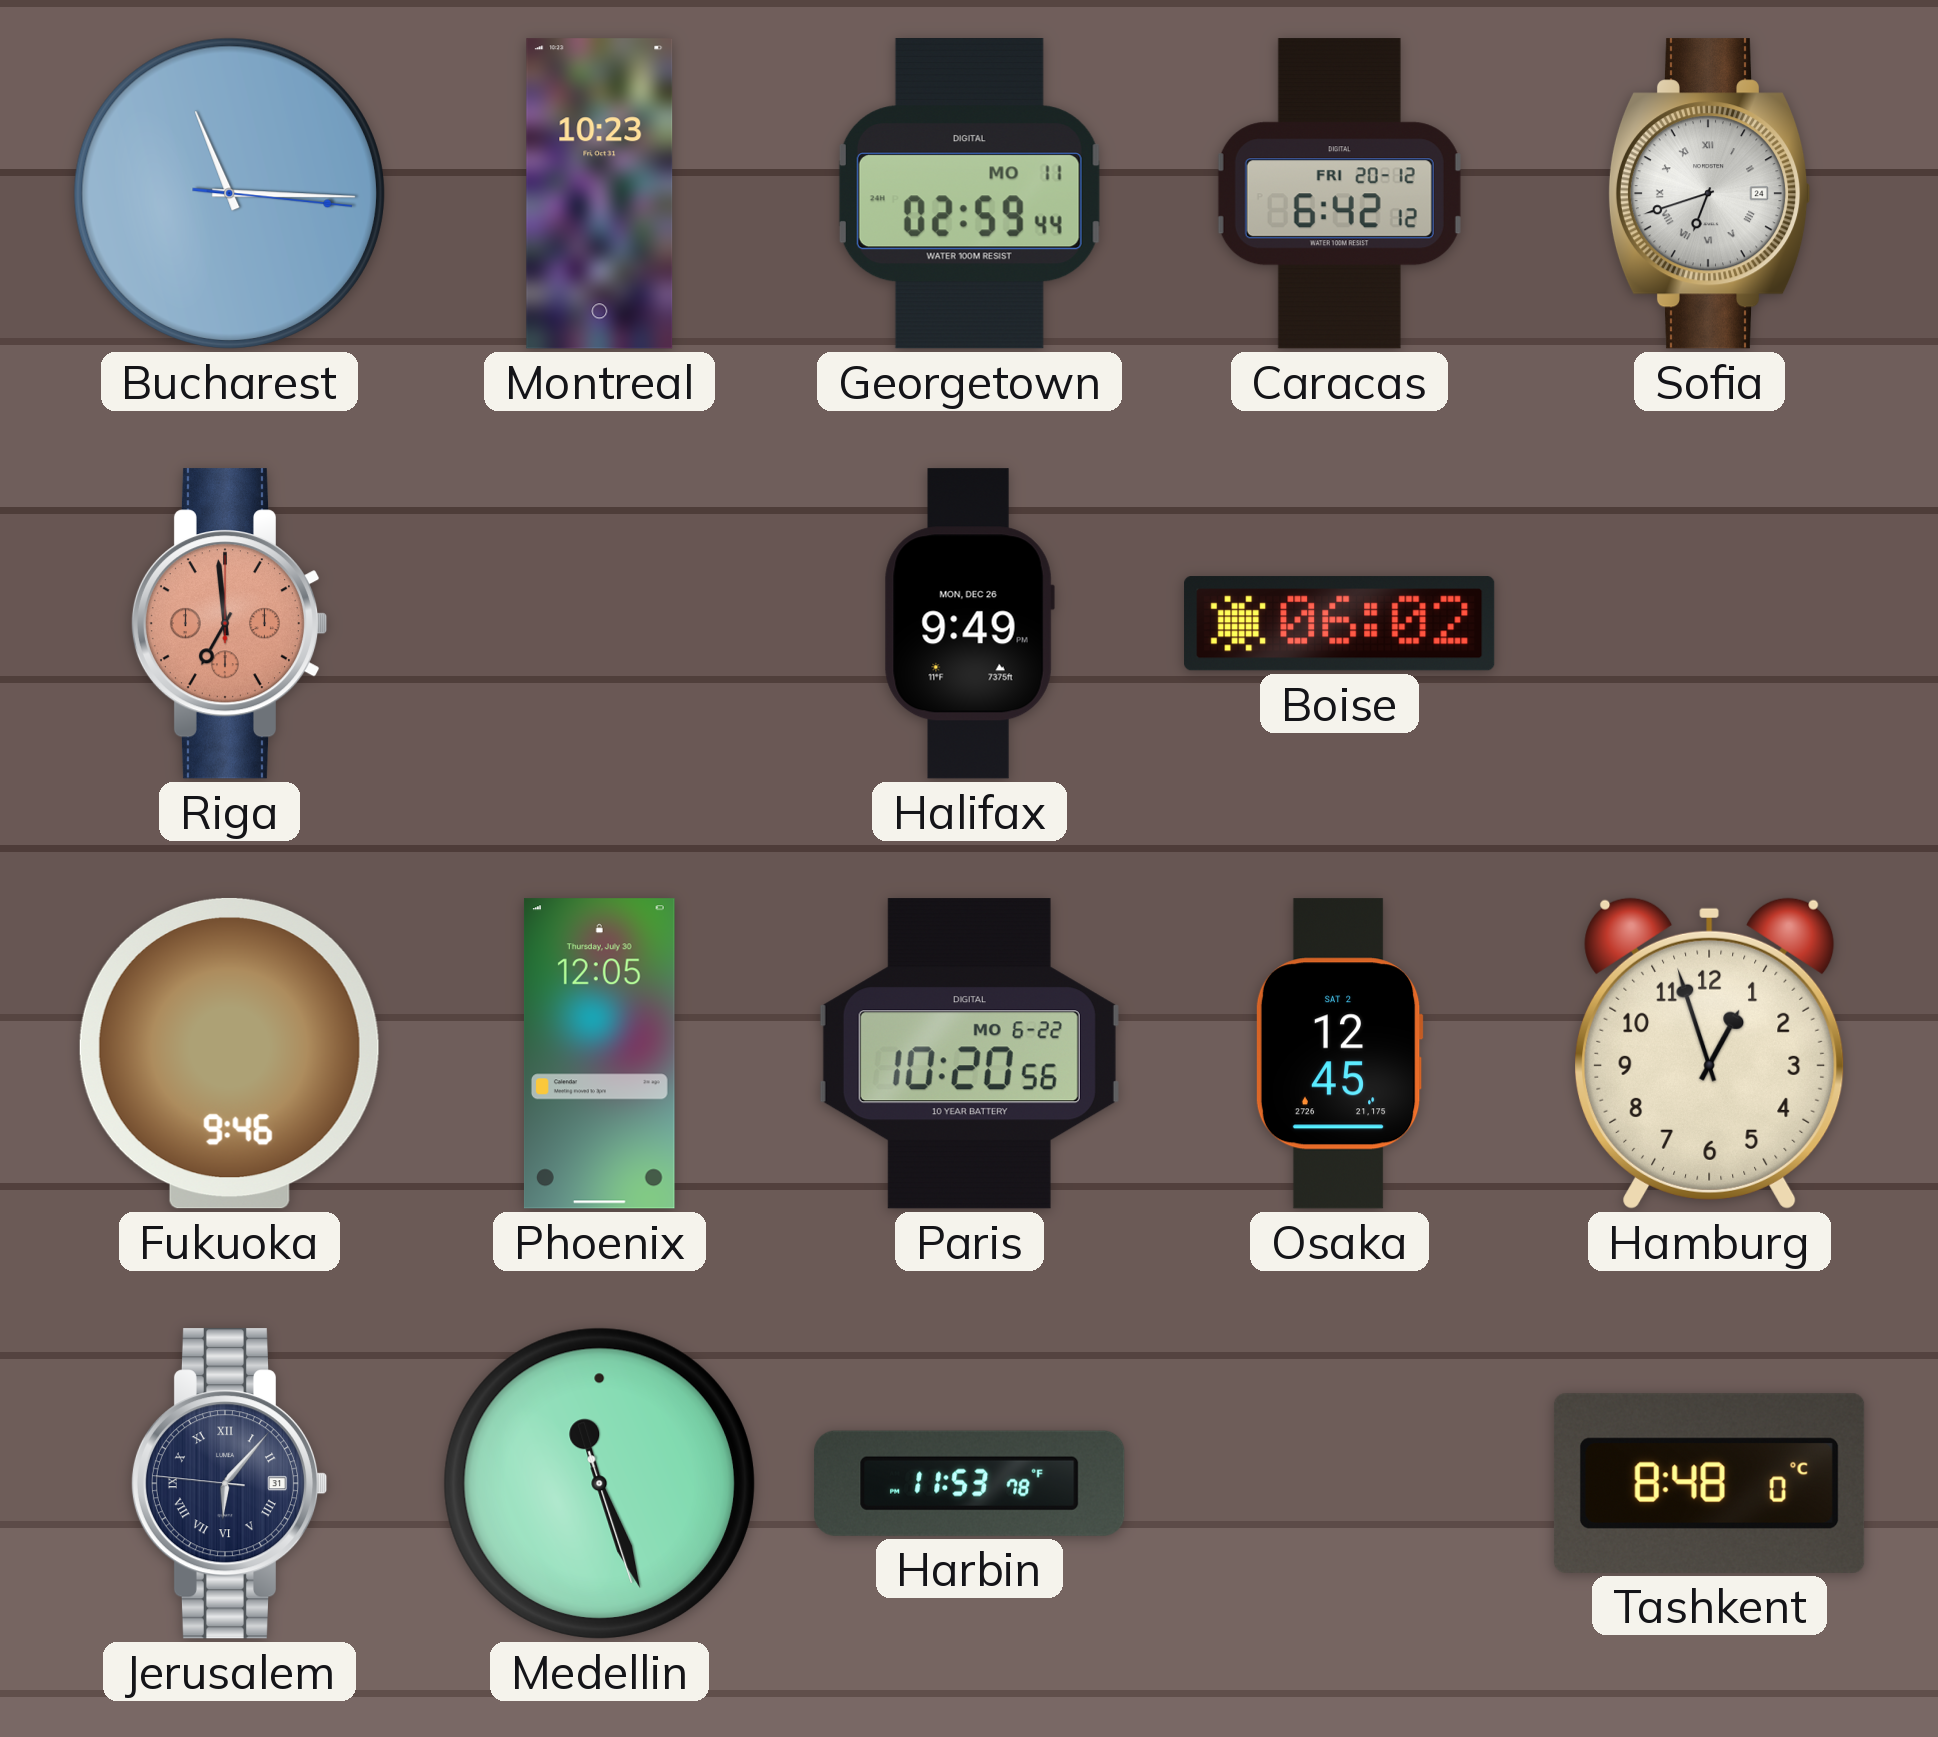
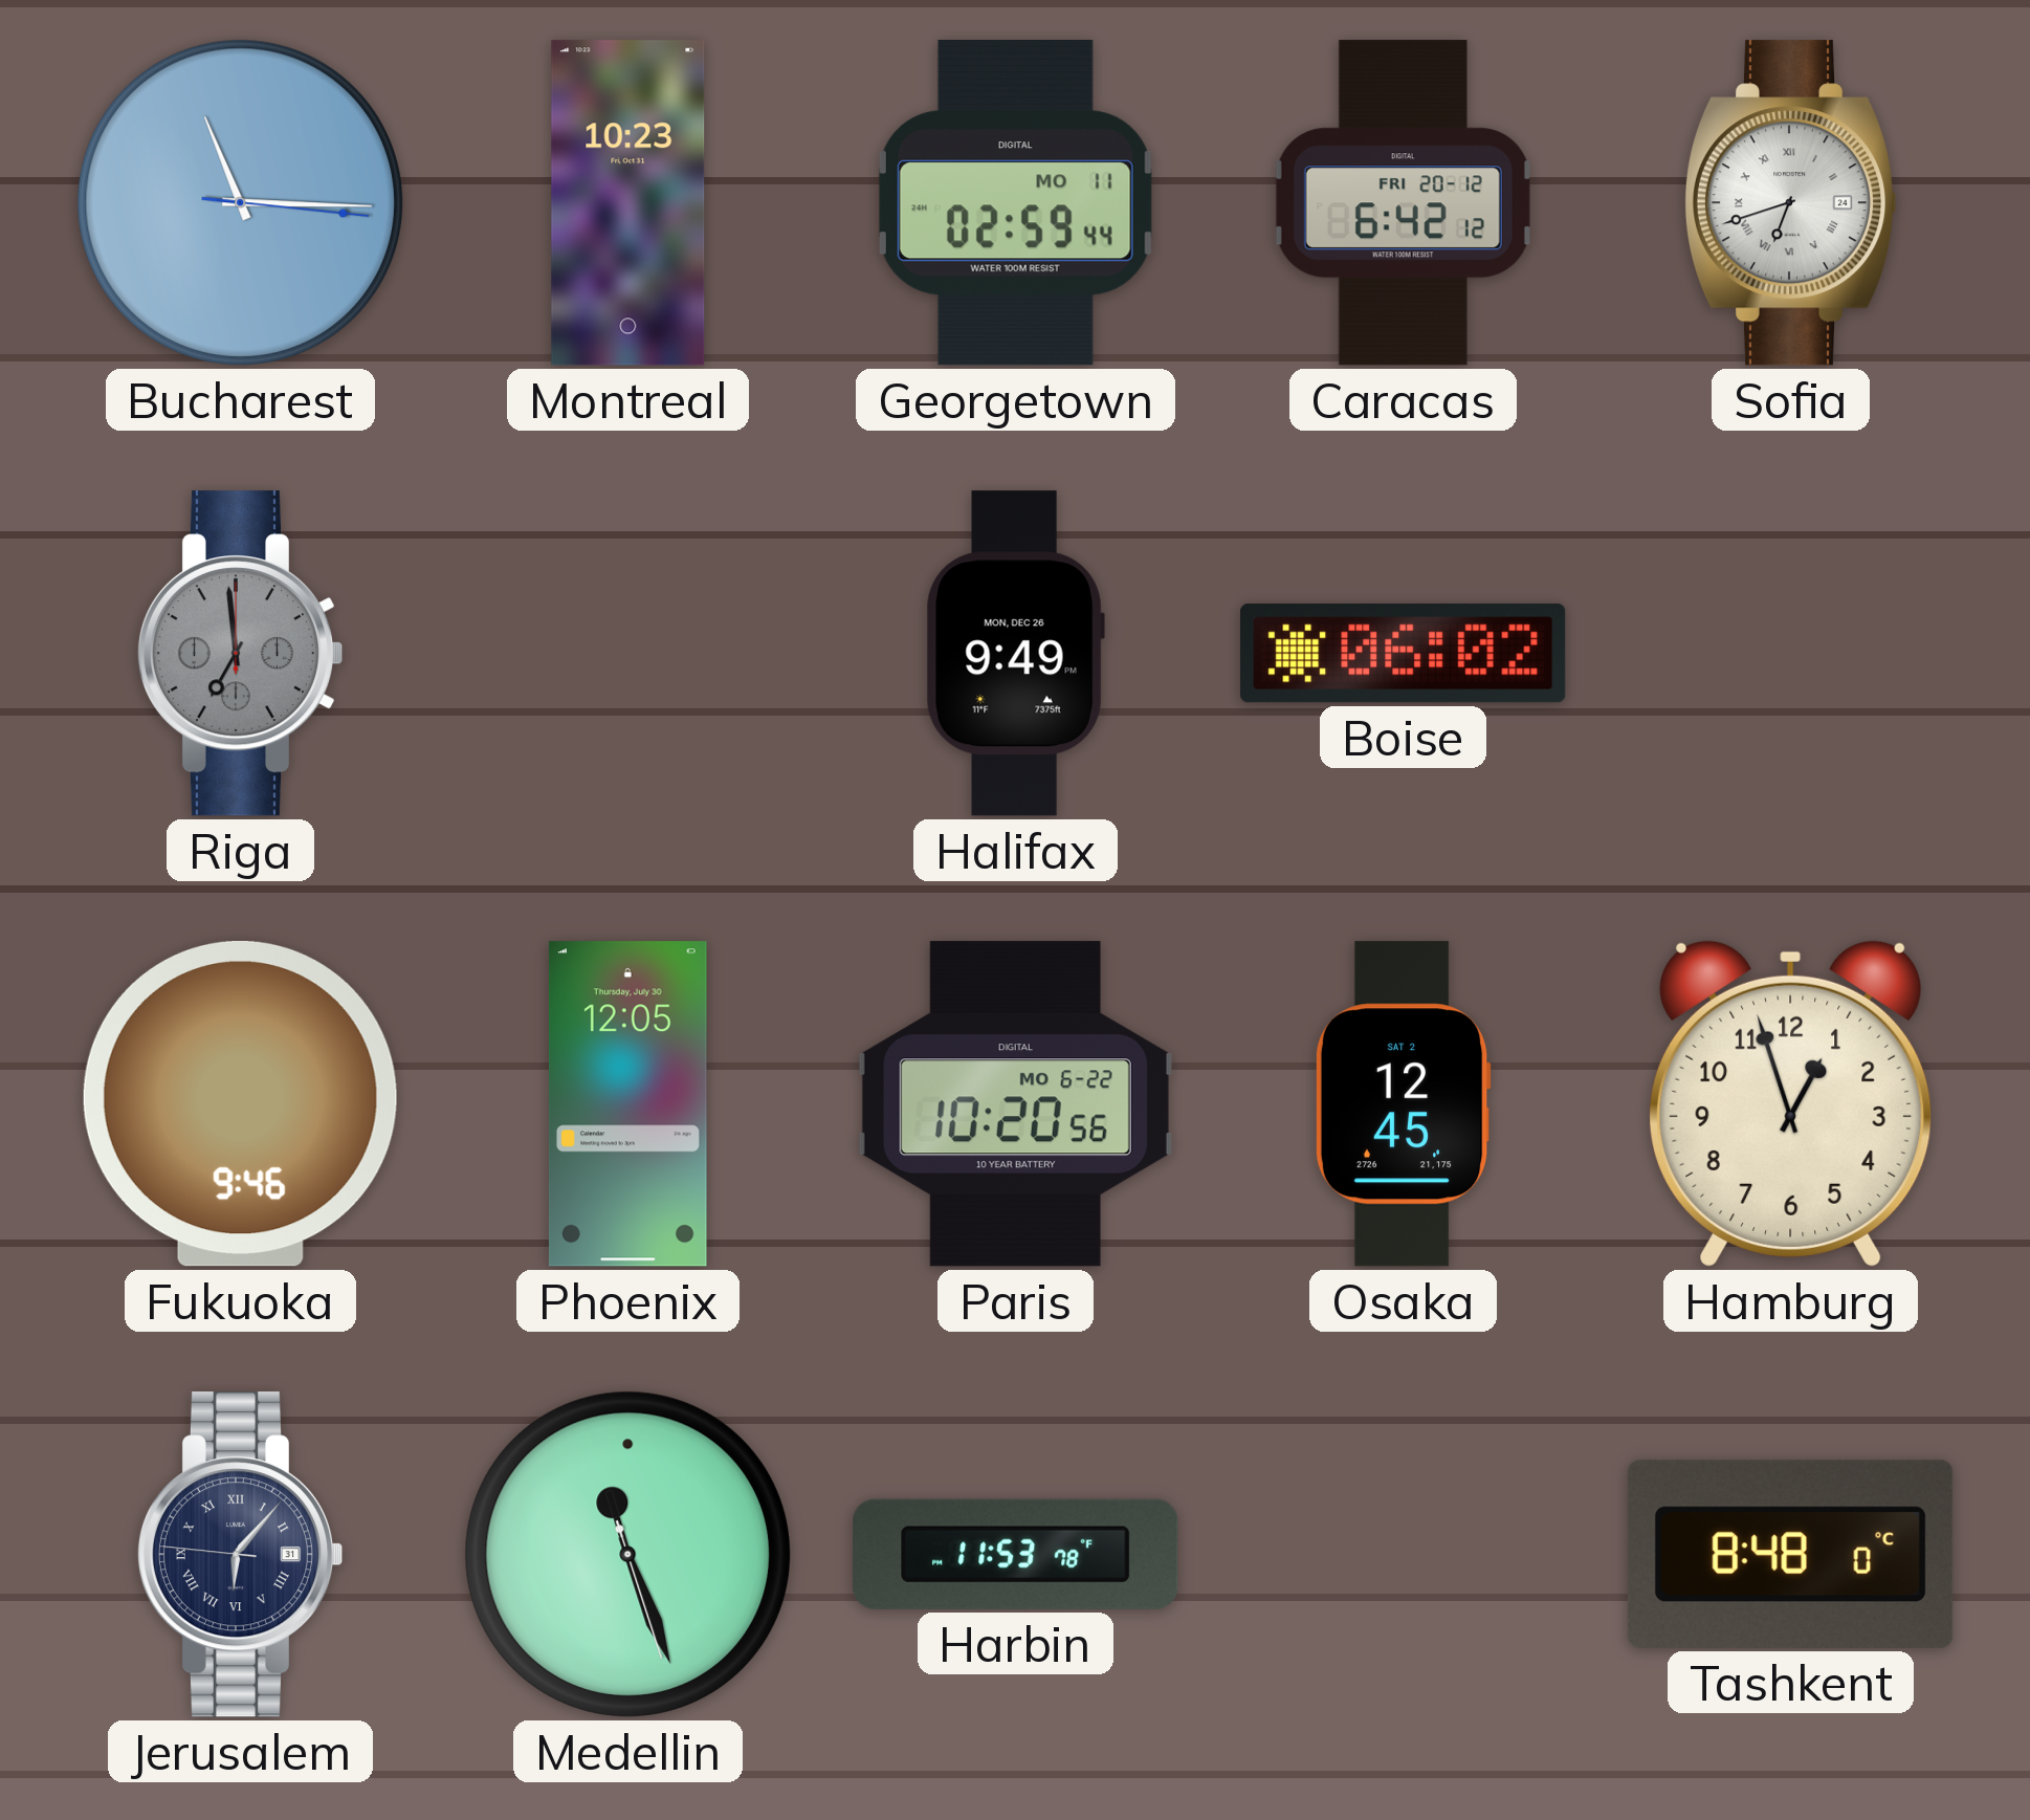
Riga dial: salmon -> grey (240, 654)
